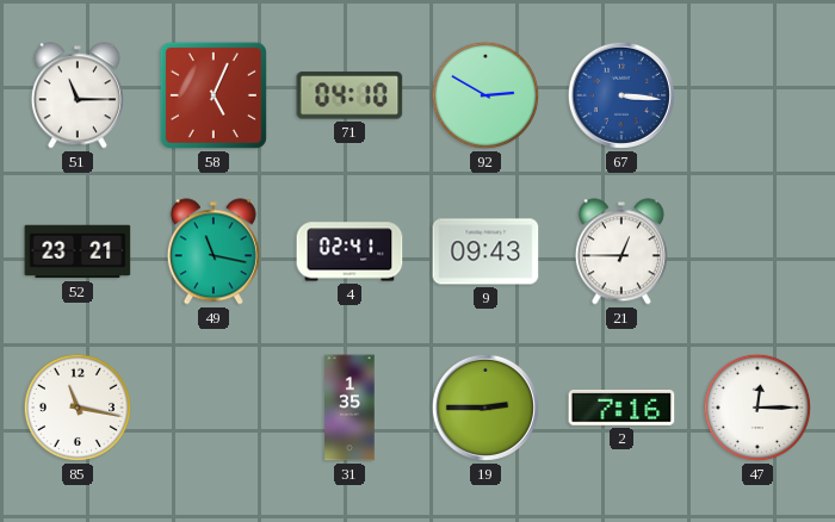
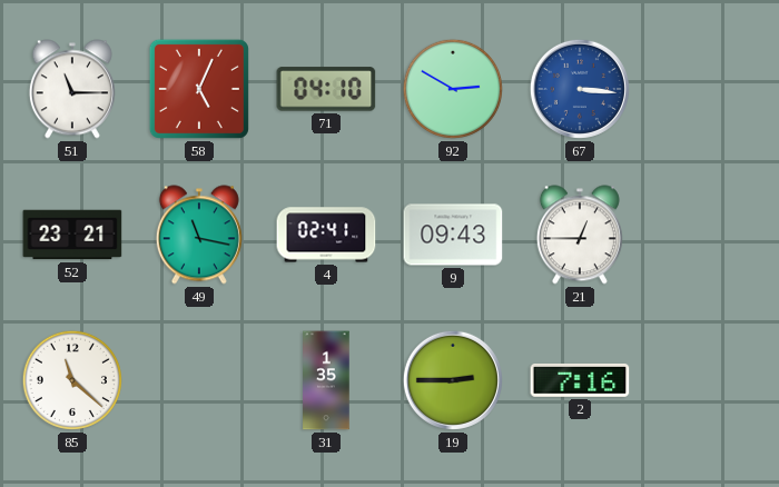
85: 11:17 -> 11:22 (72, 380)
47: 12:15 -> none (757, 408)
